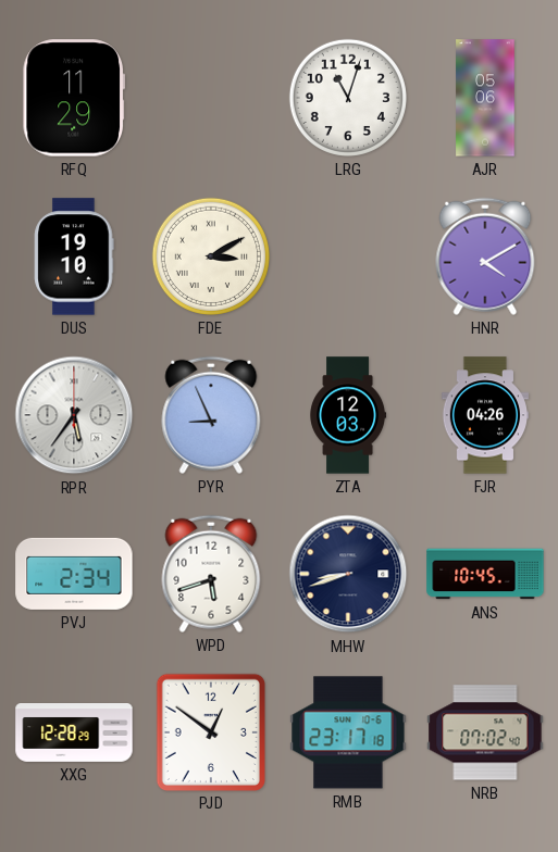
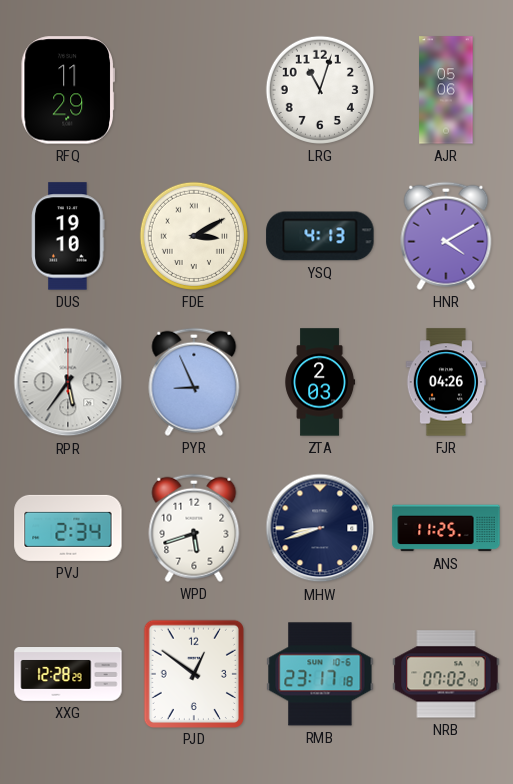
YSQ: none -> 4:13 (320, 236)
ZTA: 12:03 -> 2:03 (320, 382)
ANS: 10:45 -> 11:25 (446, 528)
